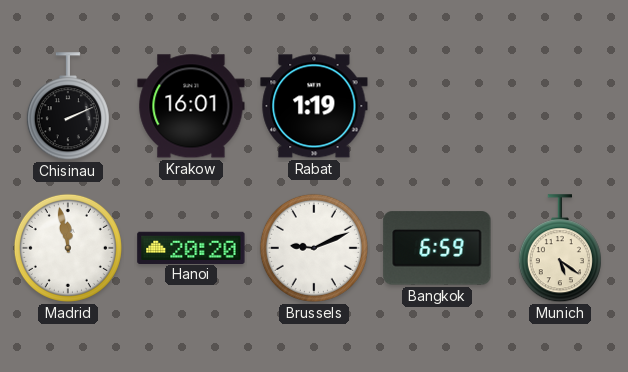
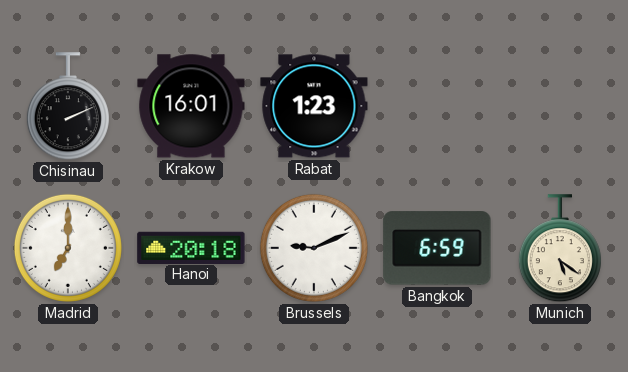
Rabat: 1:19 -> 1:23 (314, 106)
Madrid: 11:58 -> 7:00 (68, 248)
Hanoi: 20:20 -> 20:18 (191, 247)
